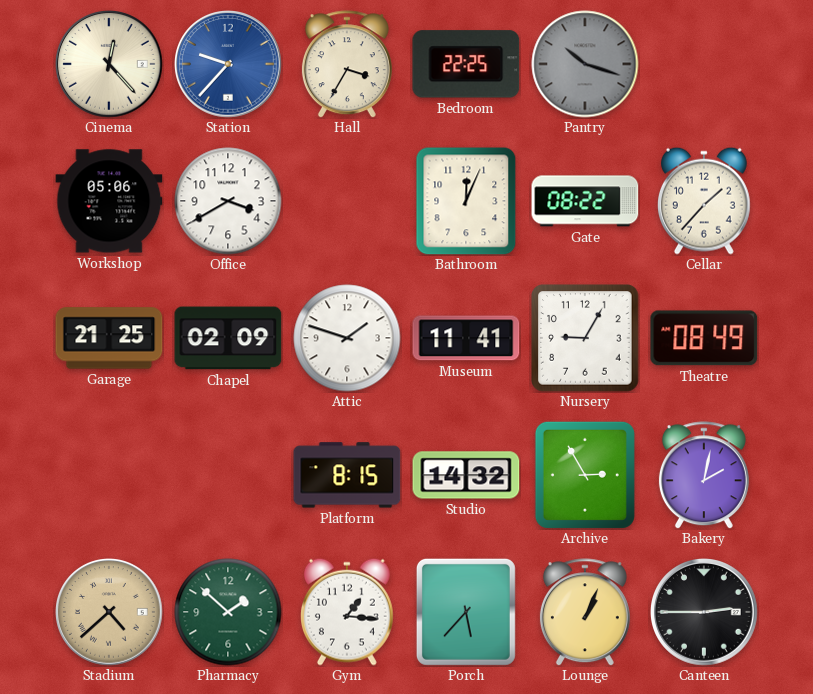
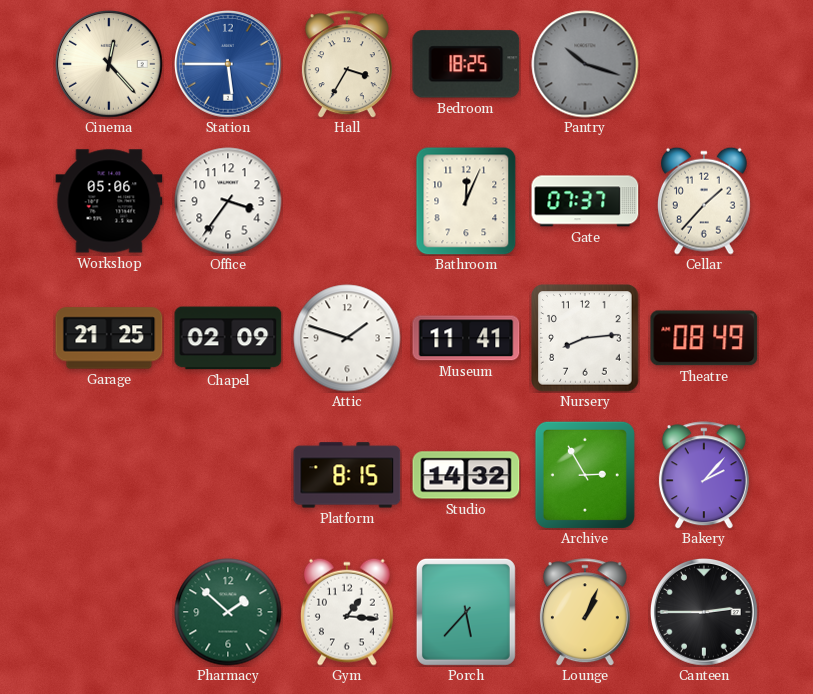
Station: 9:37 -> 5:45 (228, 64)
Bedroom: 22:25 -> 18:25 (466, 64)
Office: 3:40 -> 3:36 (228, 201)
Gate: 08:22 -> 07:37 (585, 201)
Nursery: 9:05 -> 8:14 (585, 338)
Bakery: 2:02 -> 2:07 (704, 475)
Stadium: 4:38 -> none (109, 612)
